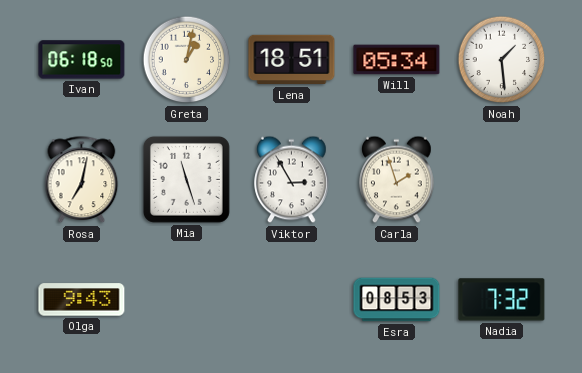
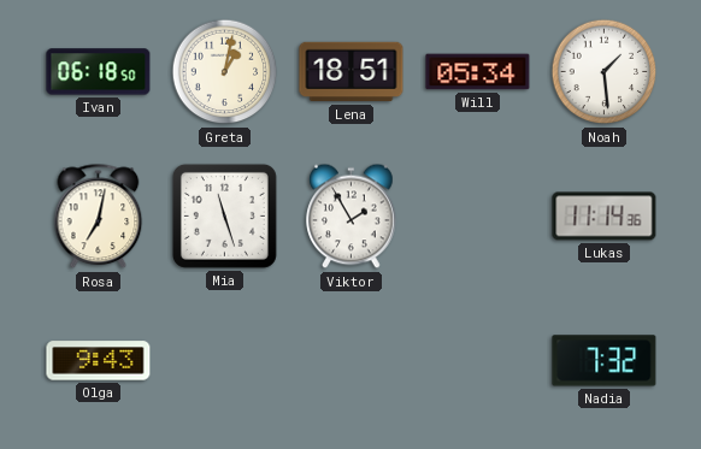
Viktor: 2:55 -> 1:55 (352, 217)
Carla: 1:57 -> none (397, 180)
Lukas: none -> 11:14 (605, 217)
Esra: 08:53 -> none (397, 300)
